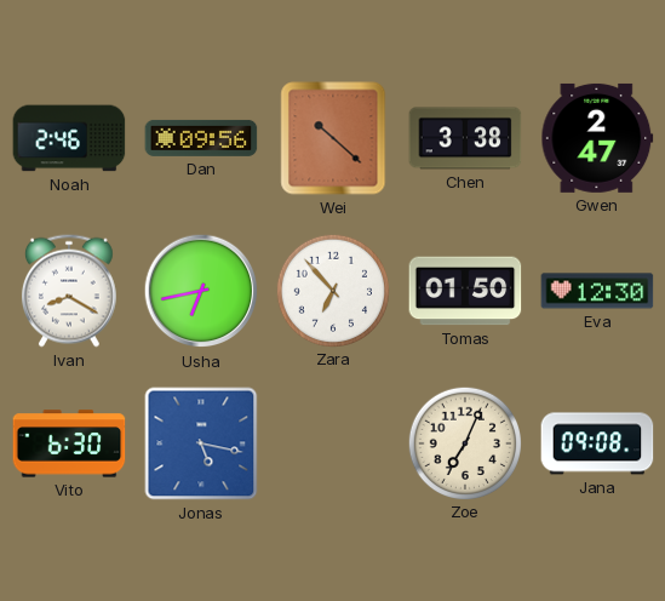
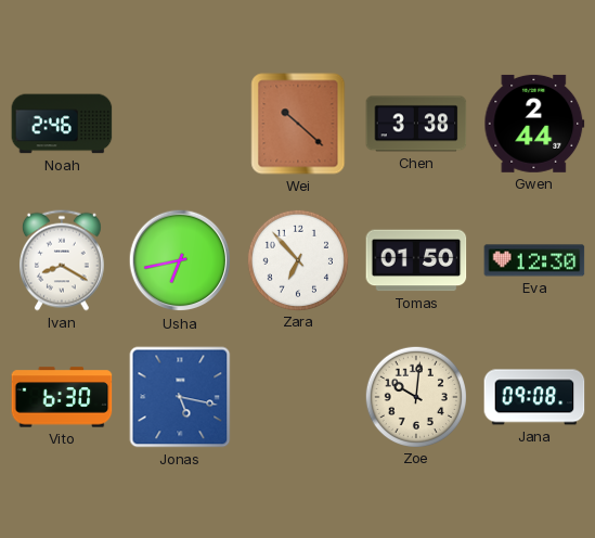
Dan: 09:56 -> none (201, 138)
Gwen: 2:47 -> 2:44 (534, 124)
Zoe: 7:04 -> 10:01 (415, 396)
